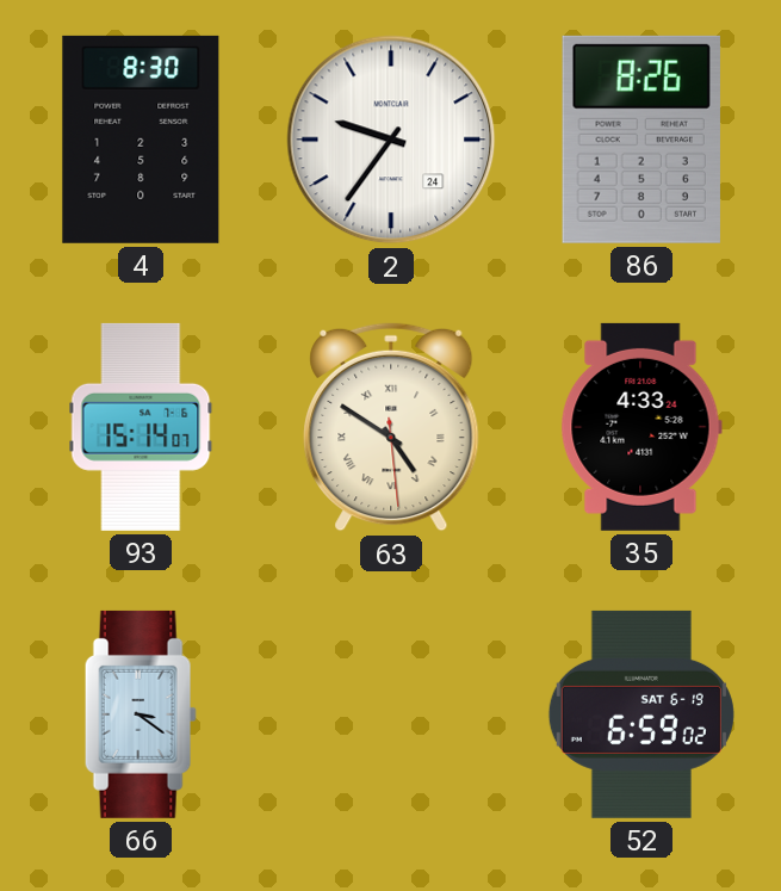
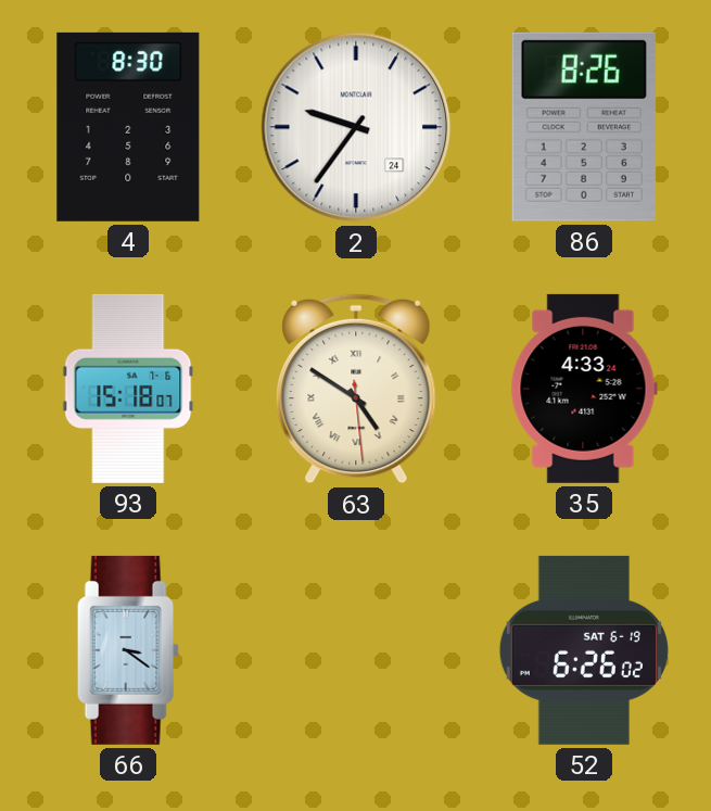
93: 15:14 -> 15:18 (128, 389)
52: 6:59 -> 6:26 (584, 650)
